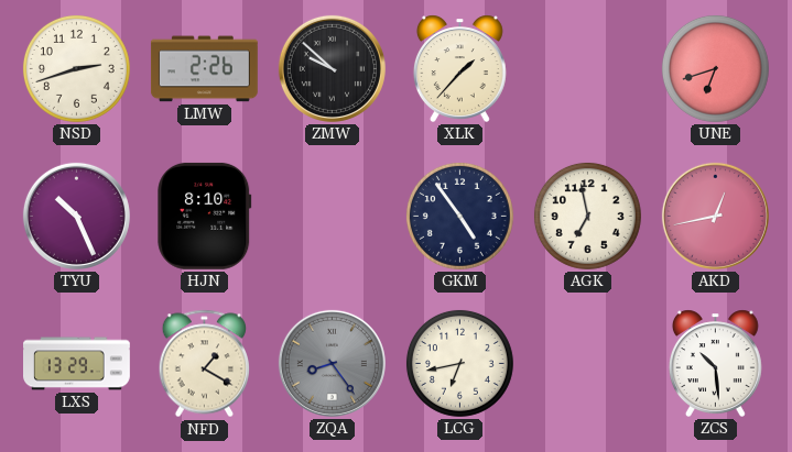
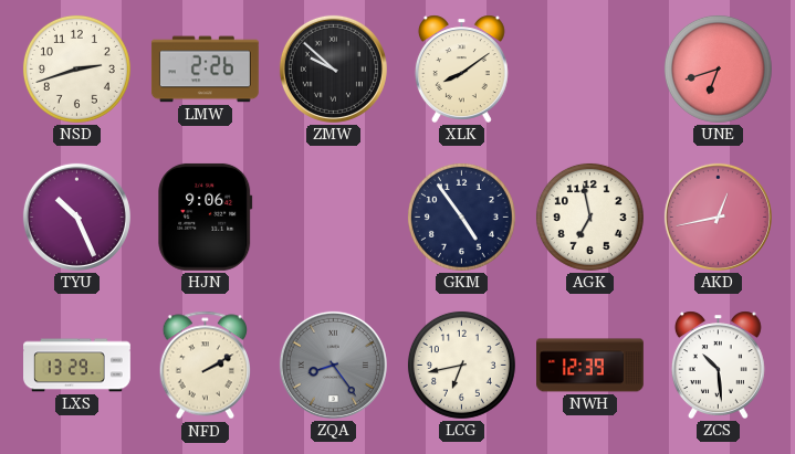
XLK: 1:37 -> 8:09 (461, 68)
HJN: 8:10 -> 9:06 (206, 217)
NFD: 1:20 -> 2:10 (205, 366)
NWH: none -> 12:39 (590, 366)
